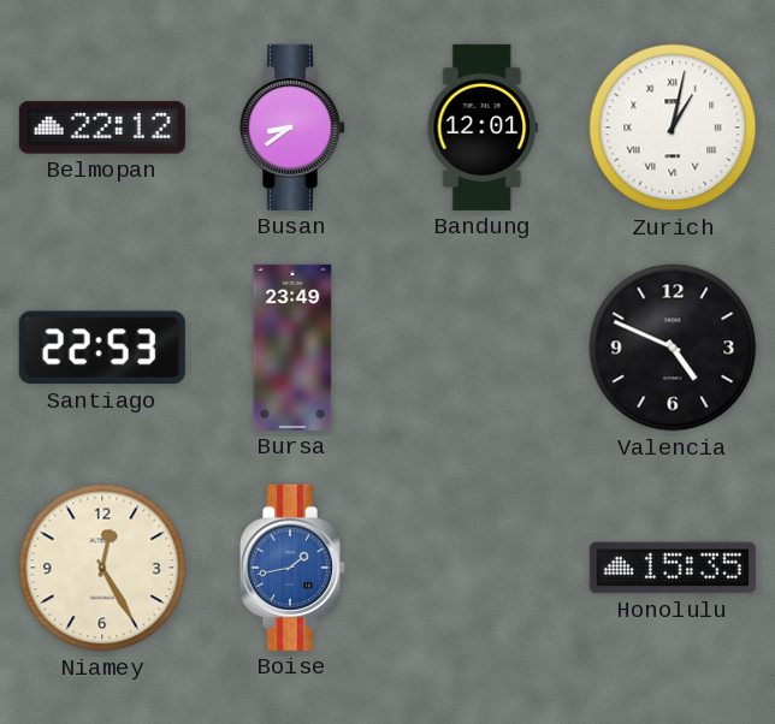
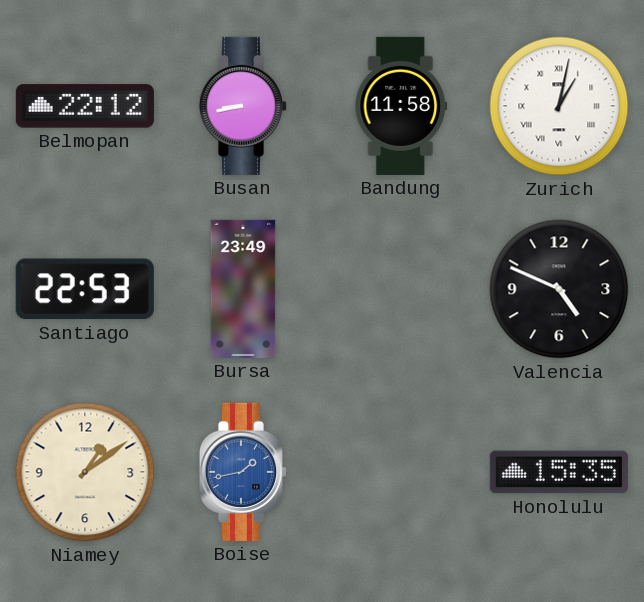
Busan: 8:39 -> 8:43 (242, 106)
Bandung: 12:01 -> 11:58 (401, 106)
Niamey: 12:25 -> 1:09 (85, 472)
